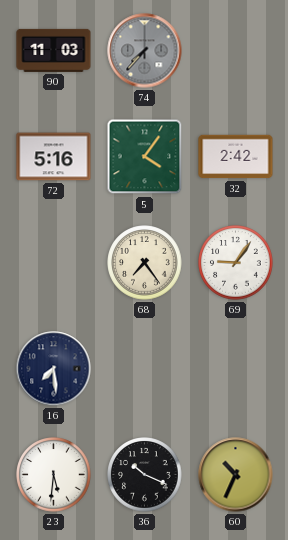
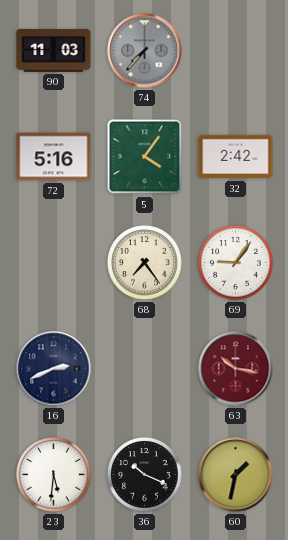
16: 7:29 -> 2:41 (54, 369)
63: none -> 10:17 (236, 369)
60: 10:34 -> 1:32 (236, 475)
